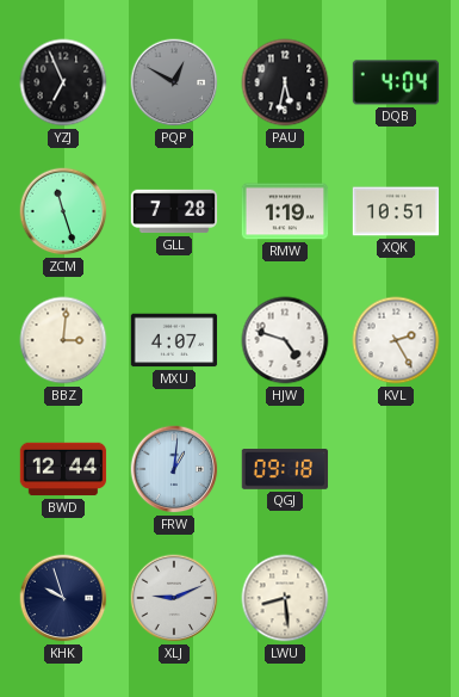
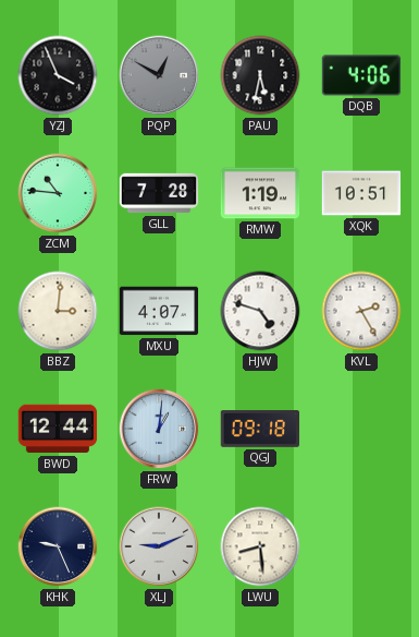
YZJ: 6:56 -> 3:56 (58, 75)
DQB: 4:04 -> 4:06 (361, 75)
ZCM: 11:27 -> 10:46 (58, 193)
KHK: 9:57 -> 9:26 (58, 546)
